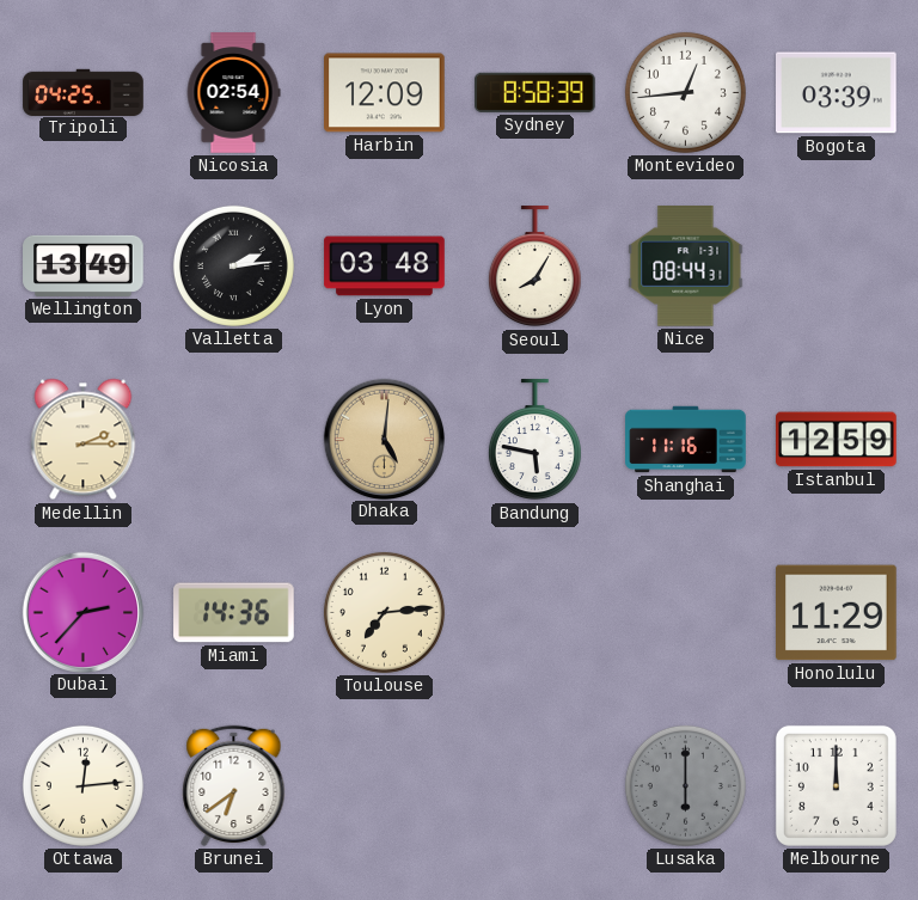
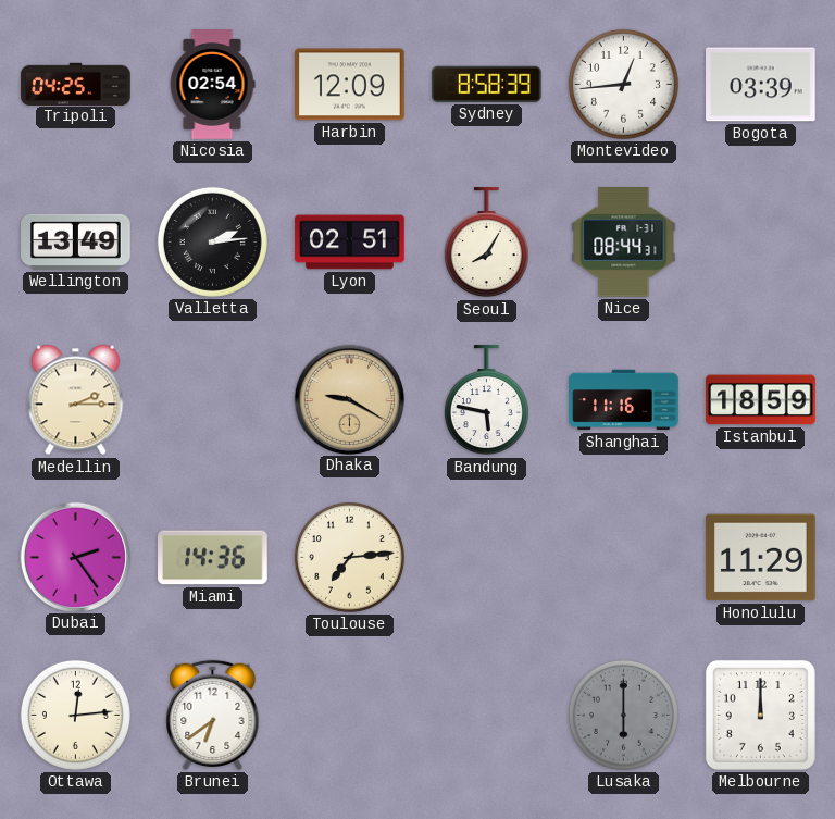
Lyon: 03:48 -> 02:51 (350, 243)
Dhaka: 5:01 -> 9:20 (349, 399)
Istanbul: 12:59 -> 18:59 (761, 400)
Dubai: 2:37 -> 2:24 (75, 557)
